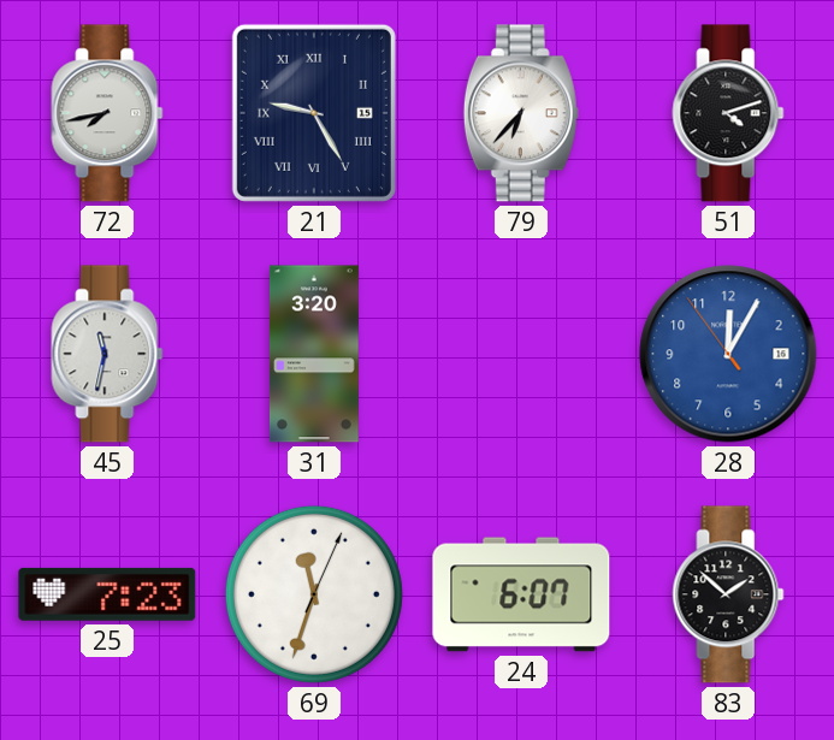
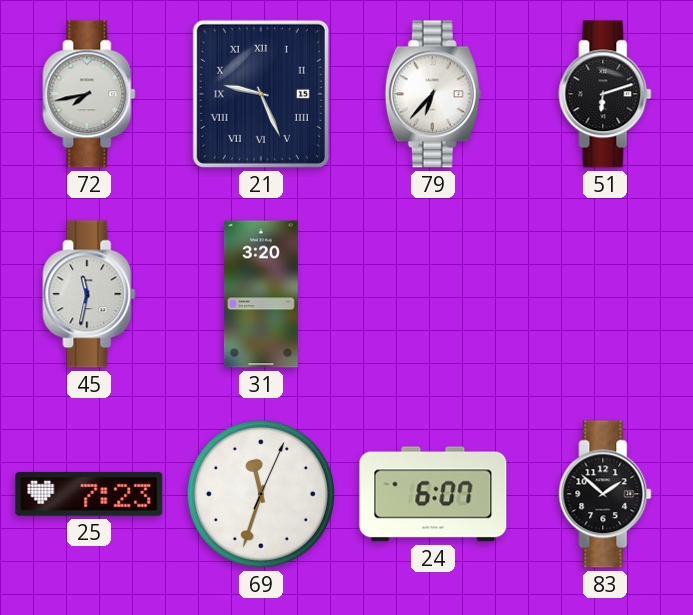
21: 9:25 -> 9:26 (261, 94)
51: 4:12 -> 6:12 (605, 94)
28: 12:04 -> none (728, 354)
